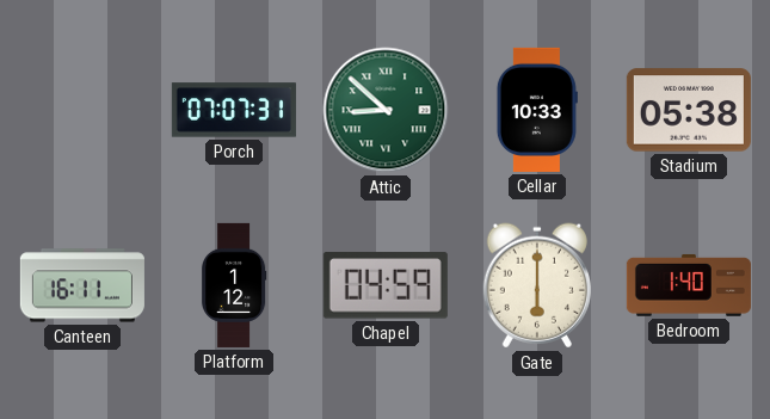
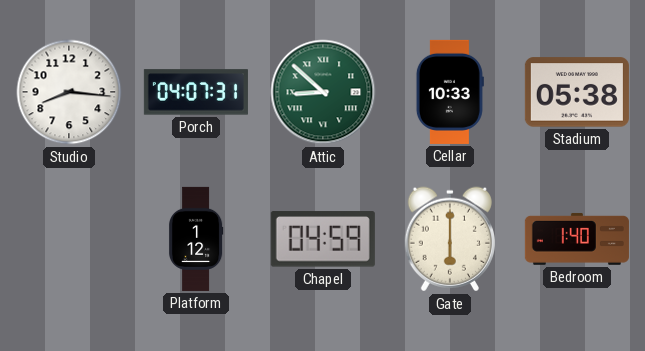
Studio: none -> 8:16 (69, 92)
Porch: 07:07 -> 04:07 (196, 92)
Canteen: 16:11 -> none (82, 285)
